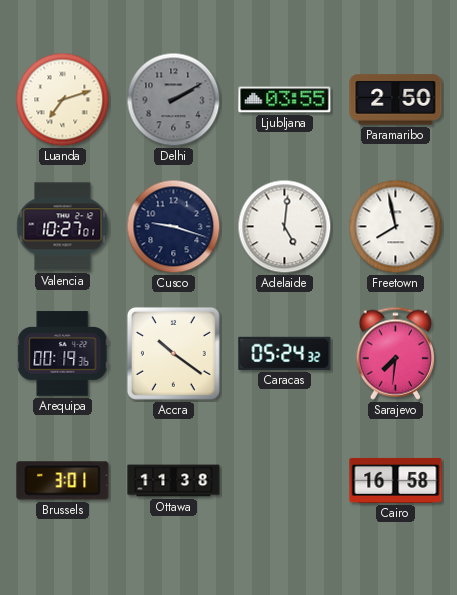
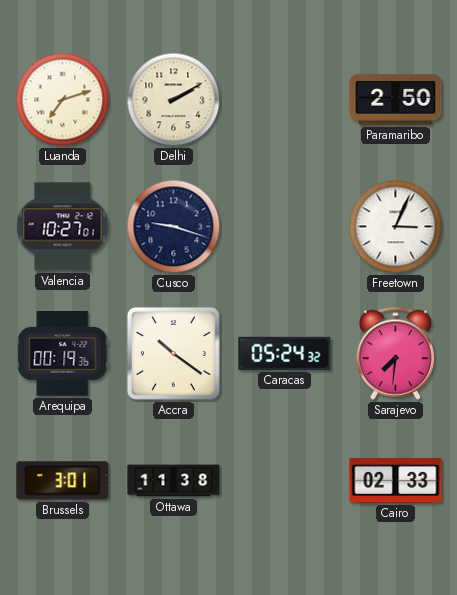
Delhi dial: grey -> cream (174, 100)
Ljubljana: 03:55 -> none (285, 100)
Adelaide: 5:01 -> none (285, 227)
Freetown: 7:58 -> 3:04 (396, 227)
Cairo: 16:58 -> 02:33 (396, 480)
